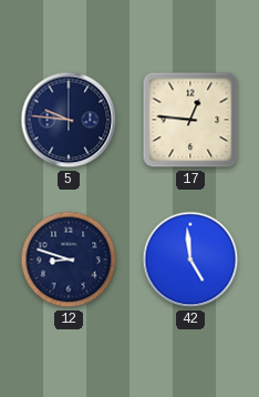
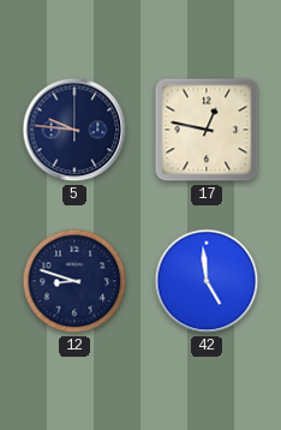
17: 12:46 -> 12:47 (207, 130)
